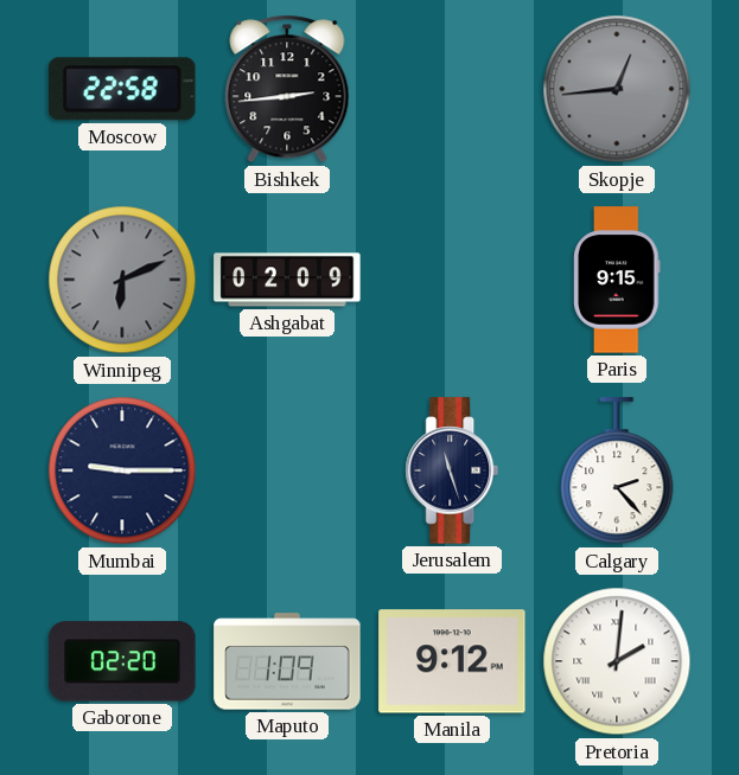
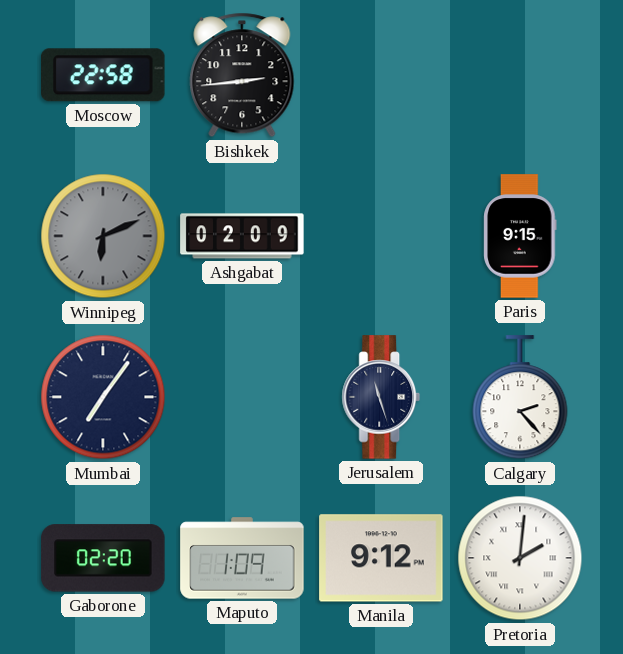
Skopje: 12:44 -> none (617, 89)
Mumbai: 9:15 -> 7:06 (103, 397)
